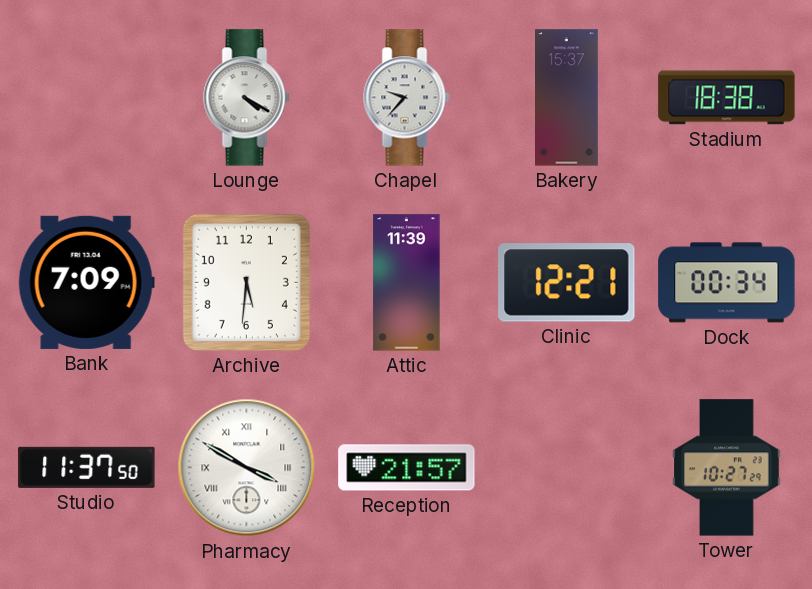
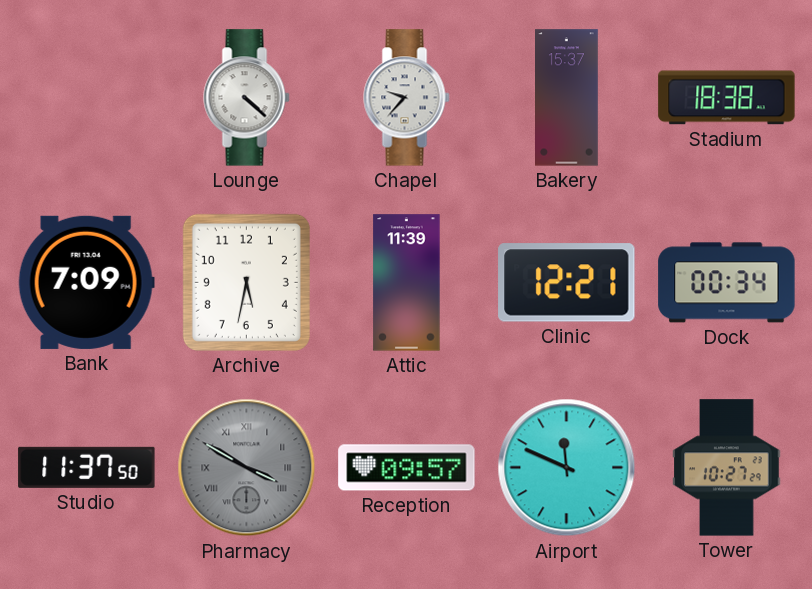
Lounge: 4:20 -> 4:22 (247, 98)
Archive: 5:31 -> 5:32 (246, 282)
Pharmacy dial: white -> grey (247, 468)
Reception: 21:57 -> 09:57 (407, 468)
Airport: none -> 11:49 (567, 468)
